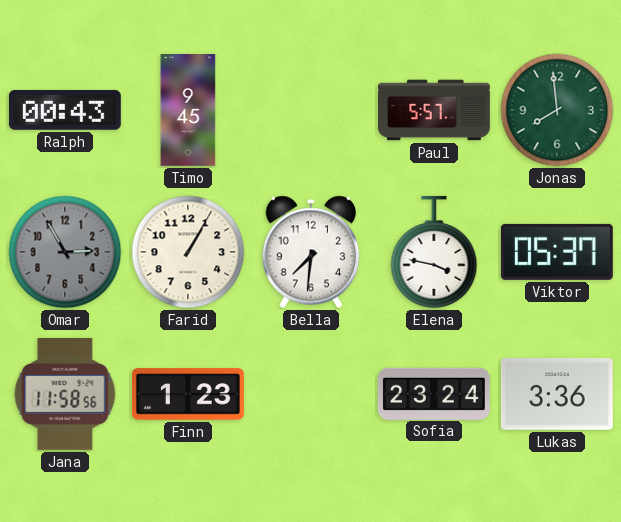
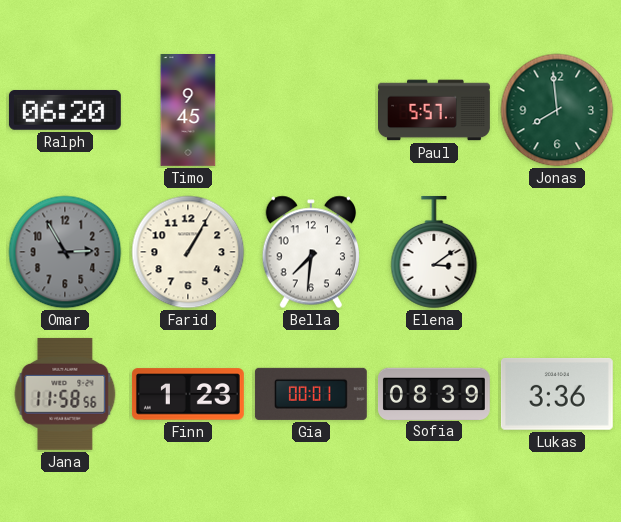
Ralph: 00:43 -> 06:20 (65, 110)
Elena: 3:47 -> 3:09 (434, 252)
Viktor: 05:37 -> none (557, 252)
Gia: none -> 00:01 (311, 394)
Sofia: 23:24 -> 08:39 (434, 393)
